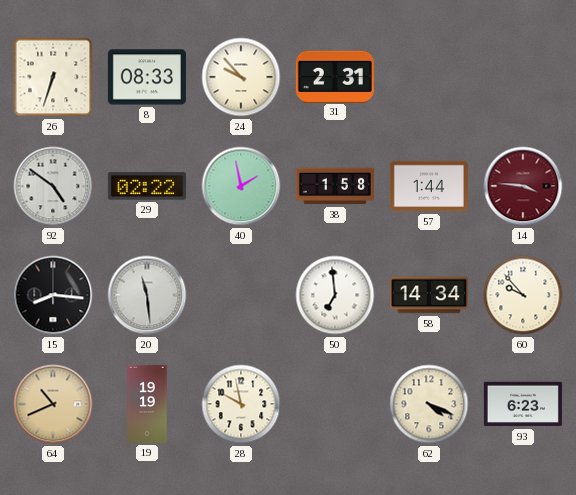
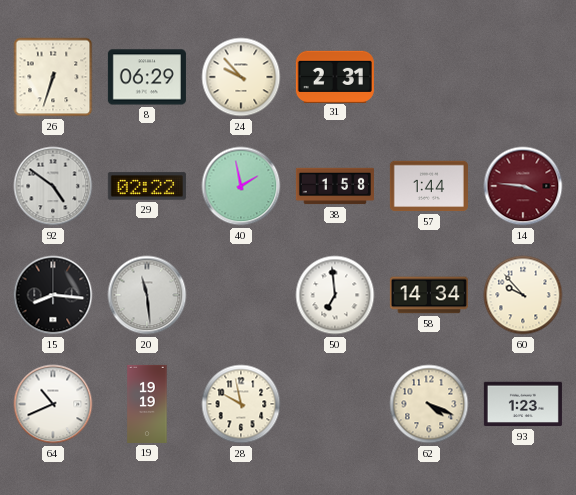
8: 08:33 -> 06:29 (147, 77)
64 dial: champagne -> white (53, 404)
93: 6:23 -> 1:23 (523, 404)
